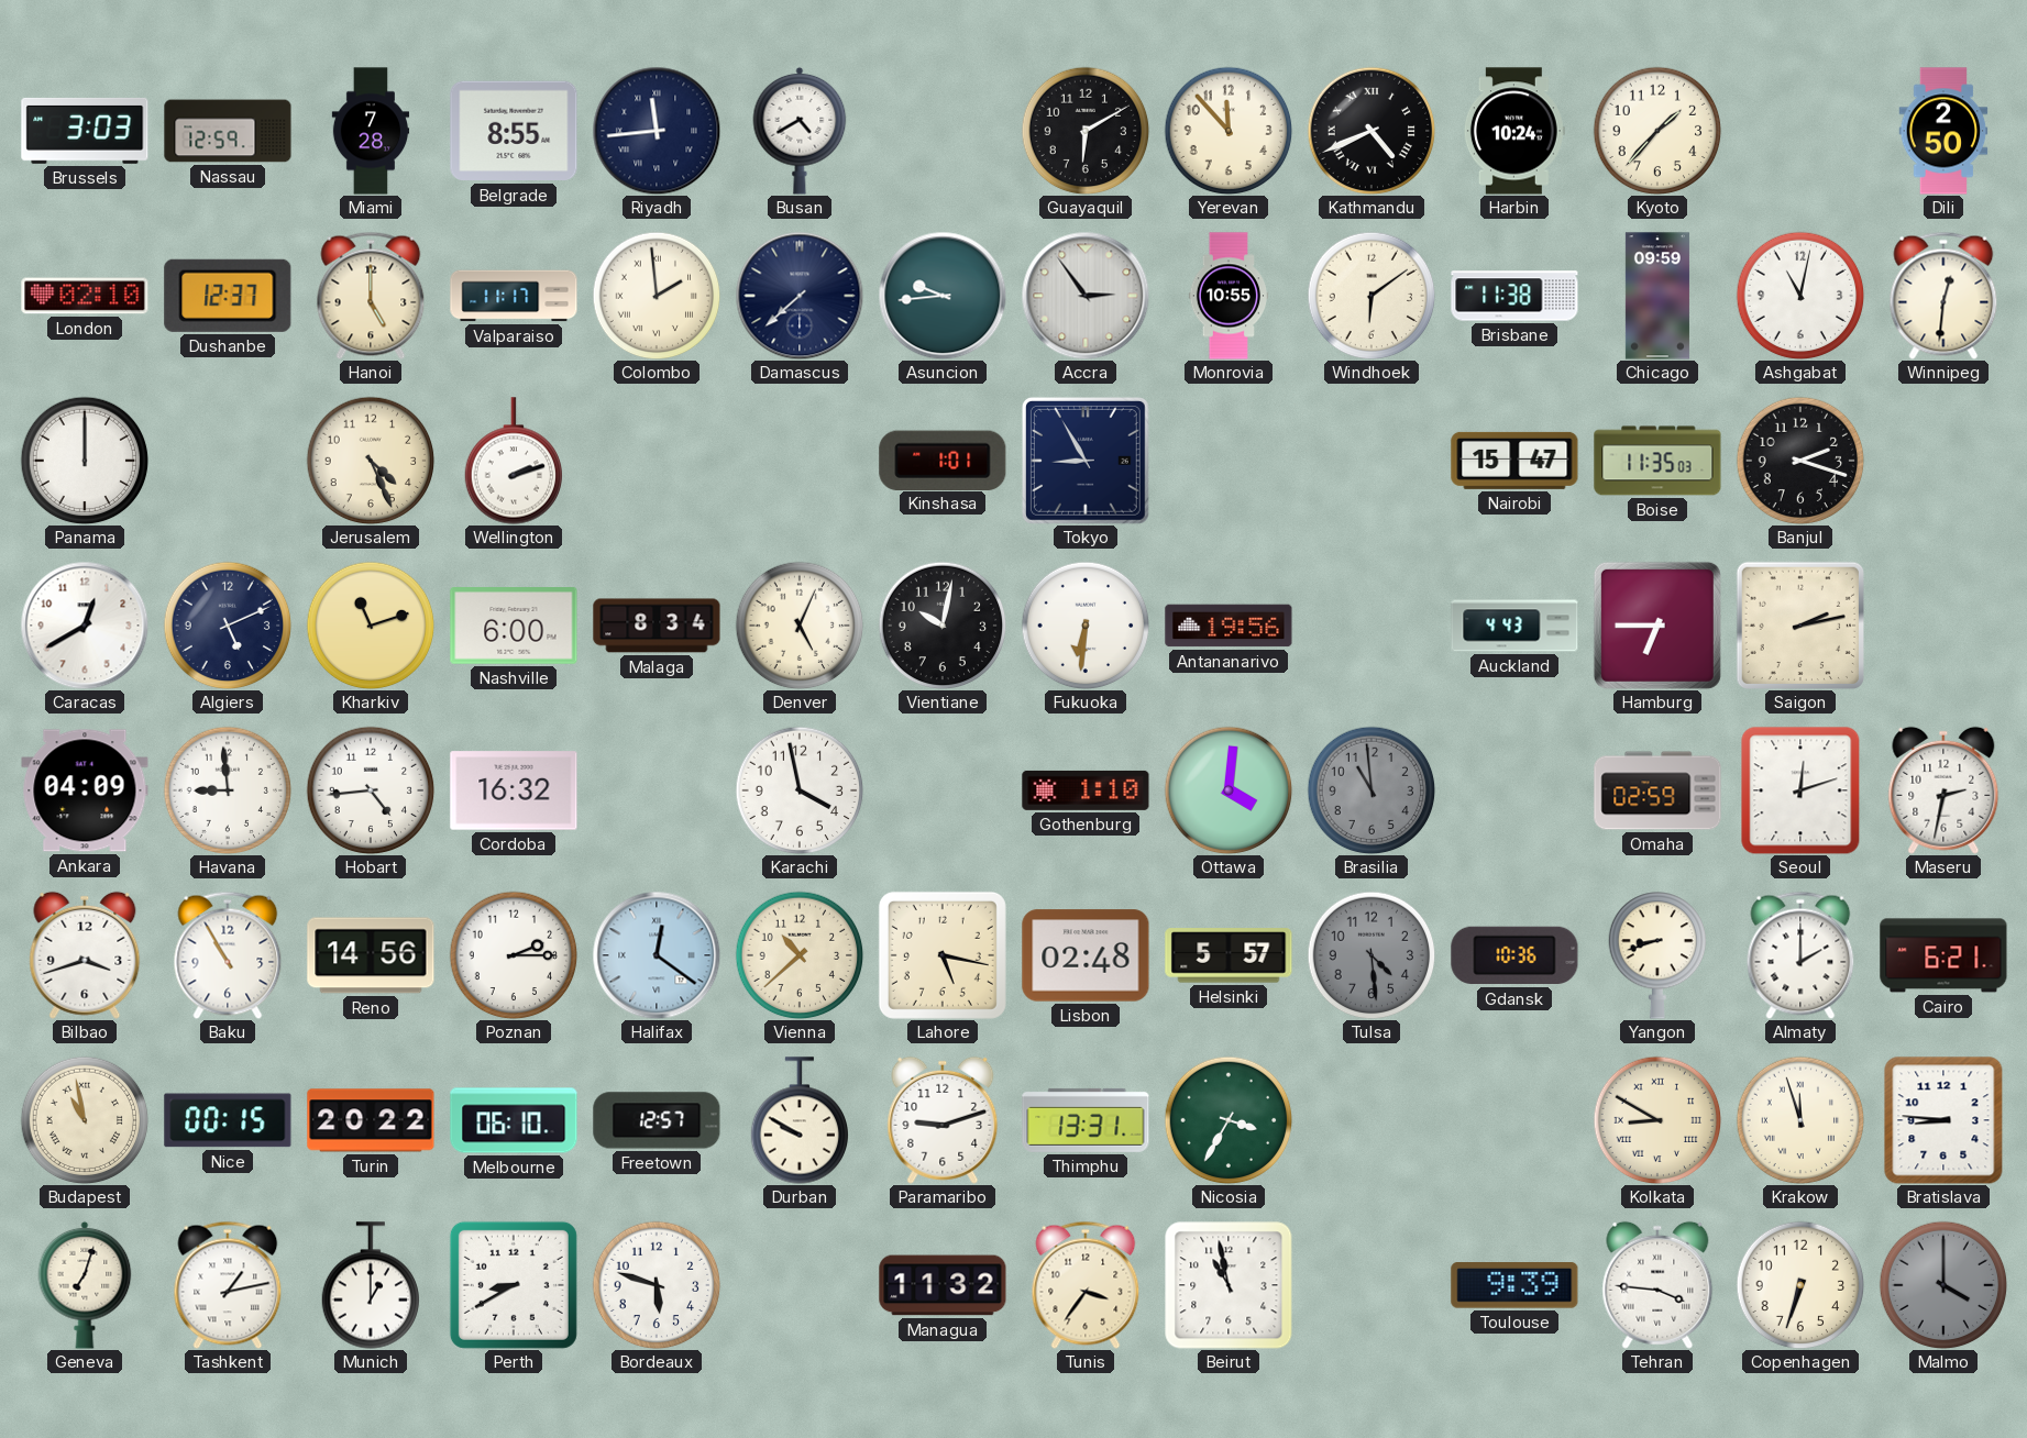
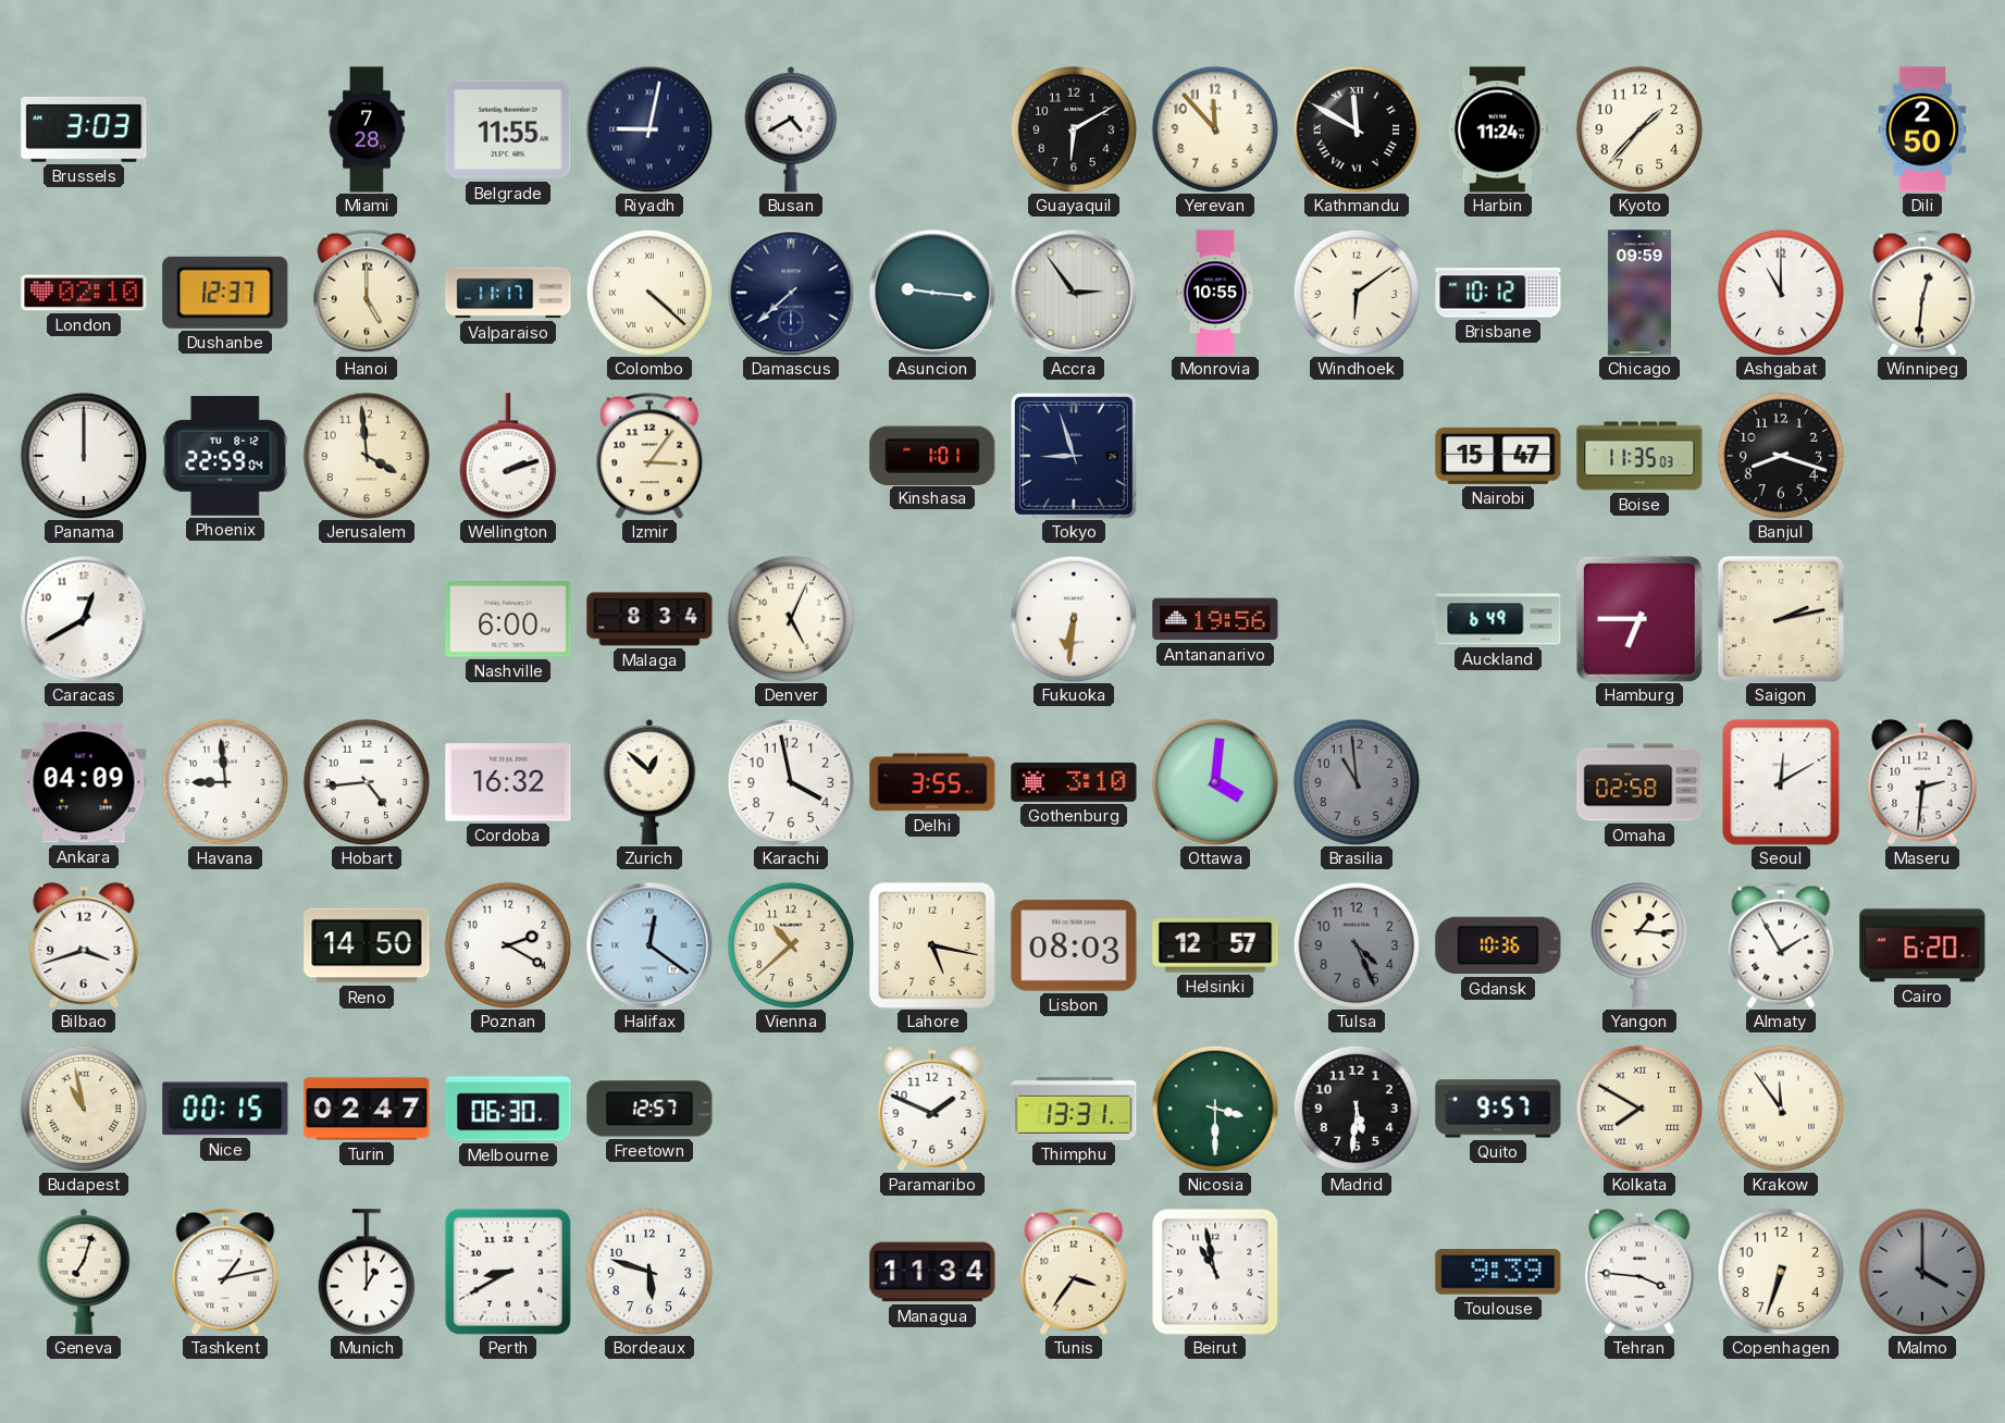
Nassau: 12:59 -> none (228, 131)
Belgrade: 8:55 -> 11:55 (508, 129)
Riyadh: 11:44 -> 9:02 (649, 129)
Kathmandu: 4:41 -> 11:50 (1357, 129)
Harbin: 10:24 -> 11:24 (1498, 129)
Colombo: 1:59 -> 4:22 (649, 293)
Asuncion: 9:44 -> 9:16 (932, 293)
Brisbane: 11:38 -> 10:12 (1498, 293)
Ashgabat: 11:02 -> 11:00 (1781, 293)
Phoenix: none -> 22:59 (225, 456)
Jerusalem: 4:26 -> 3:59 (367, 456)
Izmir: none -> 3:06 (649, 456)
Tokyo: 8:55 -> 8:57 (1074, 456)
Banjul: 2:18 -> 8:18 (1781, 456)
Algiers: 5:11 -> none (228, 626)
Kharkiv: 11:12 -> none (371, 626)
Vientiane: 10:02 -> none (943, 626)
Auckland: 4:43 -> 6:49 (1498, 619)
Zurich: none -> 12:52 (649, 782)
Delhi: none -> 3:55 (932, 782)
Gothenburg: 1:10 -> 3:10 (1074, 782)
Omaha: 02:59 -> 02:58 (1639, 782)
Seoul: 12:12 -> 12:10 (1781, 782)
Maseru: 2:32 -> 2:31 (1922, 782)
Baku: 10:55 -> none (228, 955)
Reno: 14:56 -> 14:50 (367, 945)
Poznan: 2:15 -> 2:20 (508, 945)
Lisbon: 02:48 -> 08:03 (1074, 945)
Helsinki: 5:57 -> 12:57 (1215, 945)
Tulsa: 4:29 -> 4:26 (1357, 945)
Yangon: 8:42 -> 1:16 (1638, 945)
Almaty: 2:00 -> 1:55 (1781, 945)
Cairo: 6:21 -> 6:20 (1922, 945)
Turin: 20:22 -> 02:47 (367, 1109)
Melbourne: 06:10 -> 06:30 (508, 1109)
Durban: 9:50 -> none (798, 1120)
Paramaribo: 9:12 -> 1:49 (932, 1109)
Nicosia: 3:35 -> 3:30 (1215, 1109)
Madrid: none -> 5:31 (1357, 1109)
Quito: none -> 9:57 (1498, 1109)
Kolkata: 8:50 -> 7:50 (1639, 1109)
Krakow: 11:57 -> 11:54 (1781, 1109)
Bratislava: 8:46 -> none (1943, 1120)
Managua: 11:32 -> 11:34 (932, 1272)
